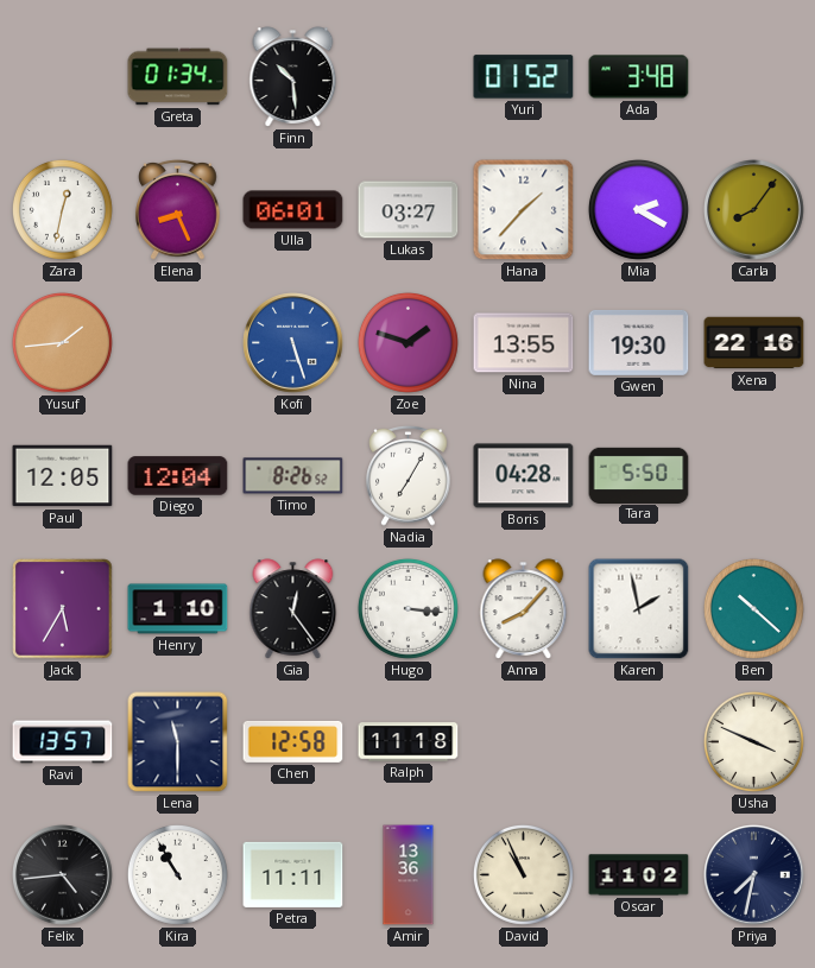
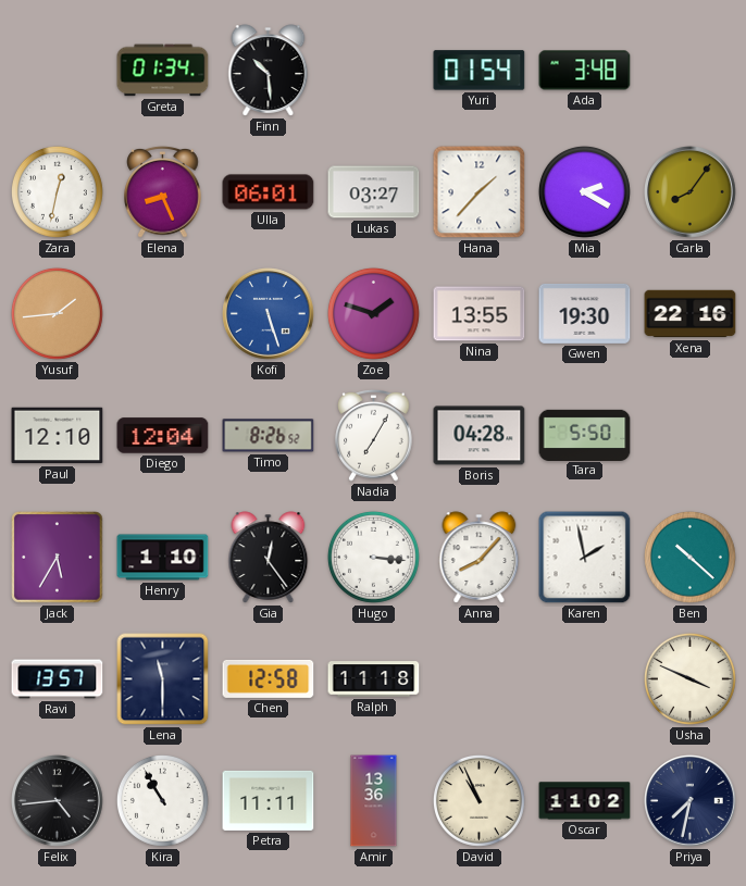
Yuri: 01:52 -> 01:54 (480, 71)
Paul: 12:05 -> 12:10 (58, 436)
